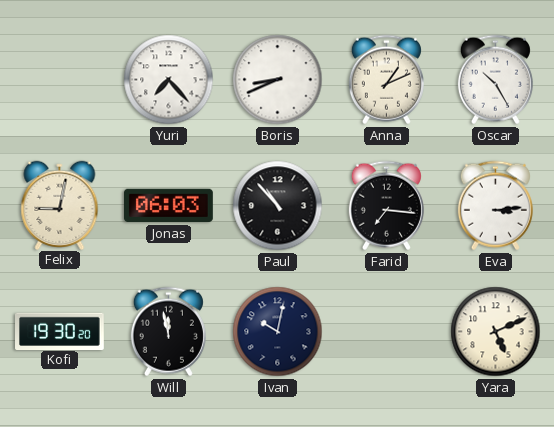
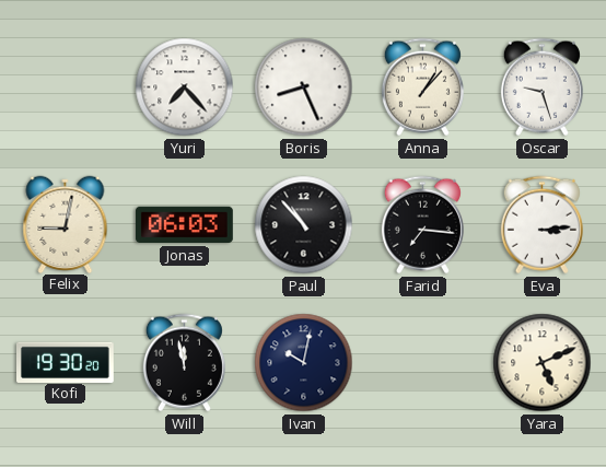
Boris: 8:41 -> 8:26 (304, 87)
Anna: 1:11 -> 1:07 (422, 87)
Oscar: 10:25 -> 9:27 (541, 87)
